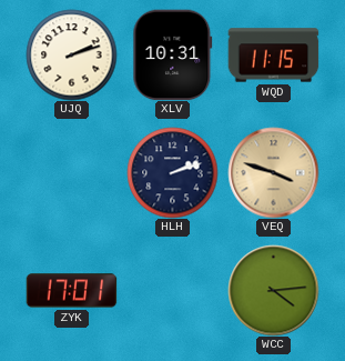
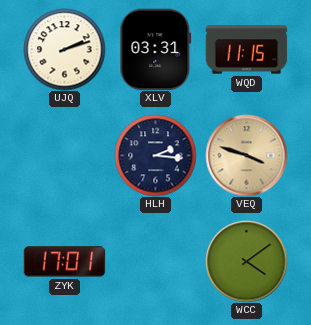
XLV: 10:31 -> 03:31 (156, 49)
HLH: 2:12 -> 2:16 (155, 155)
WCC: 4:14 -> 4:09 (246, 261)
